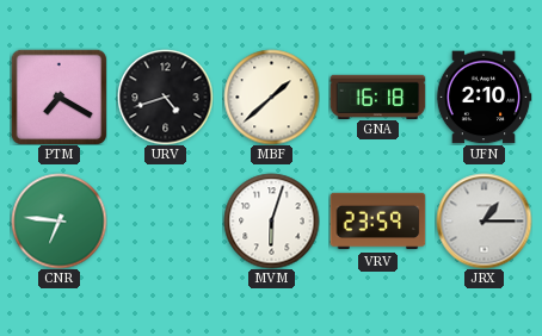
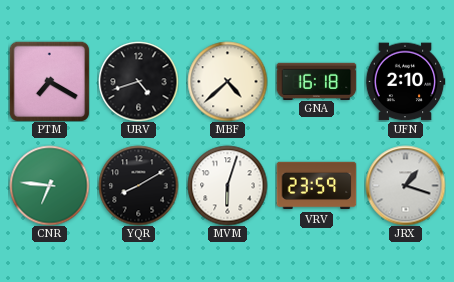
MBF: 1:38 -> 4:38 (227, 81)
YQR: none -> 8:10 (138, 185)
JRX: 1:15 -> 1:18 (405, 185)
